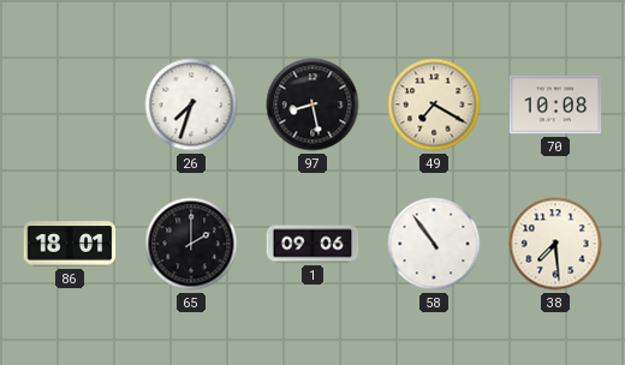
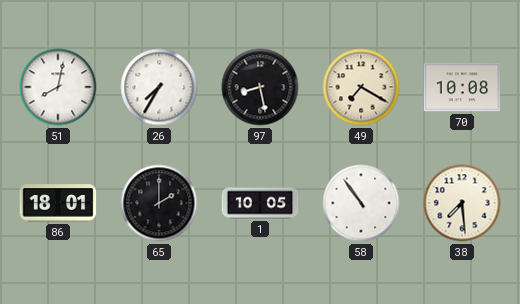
51: none -> 8:02 (58, 87)
26: 7:33 -> 7:35 (159, 87)
1: 09:06 -> 10:05 (260, 203)
